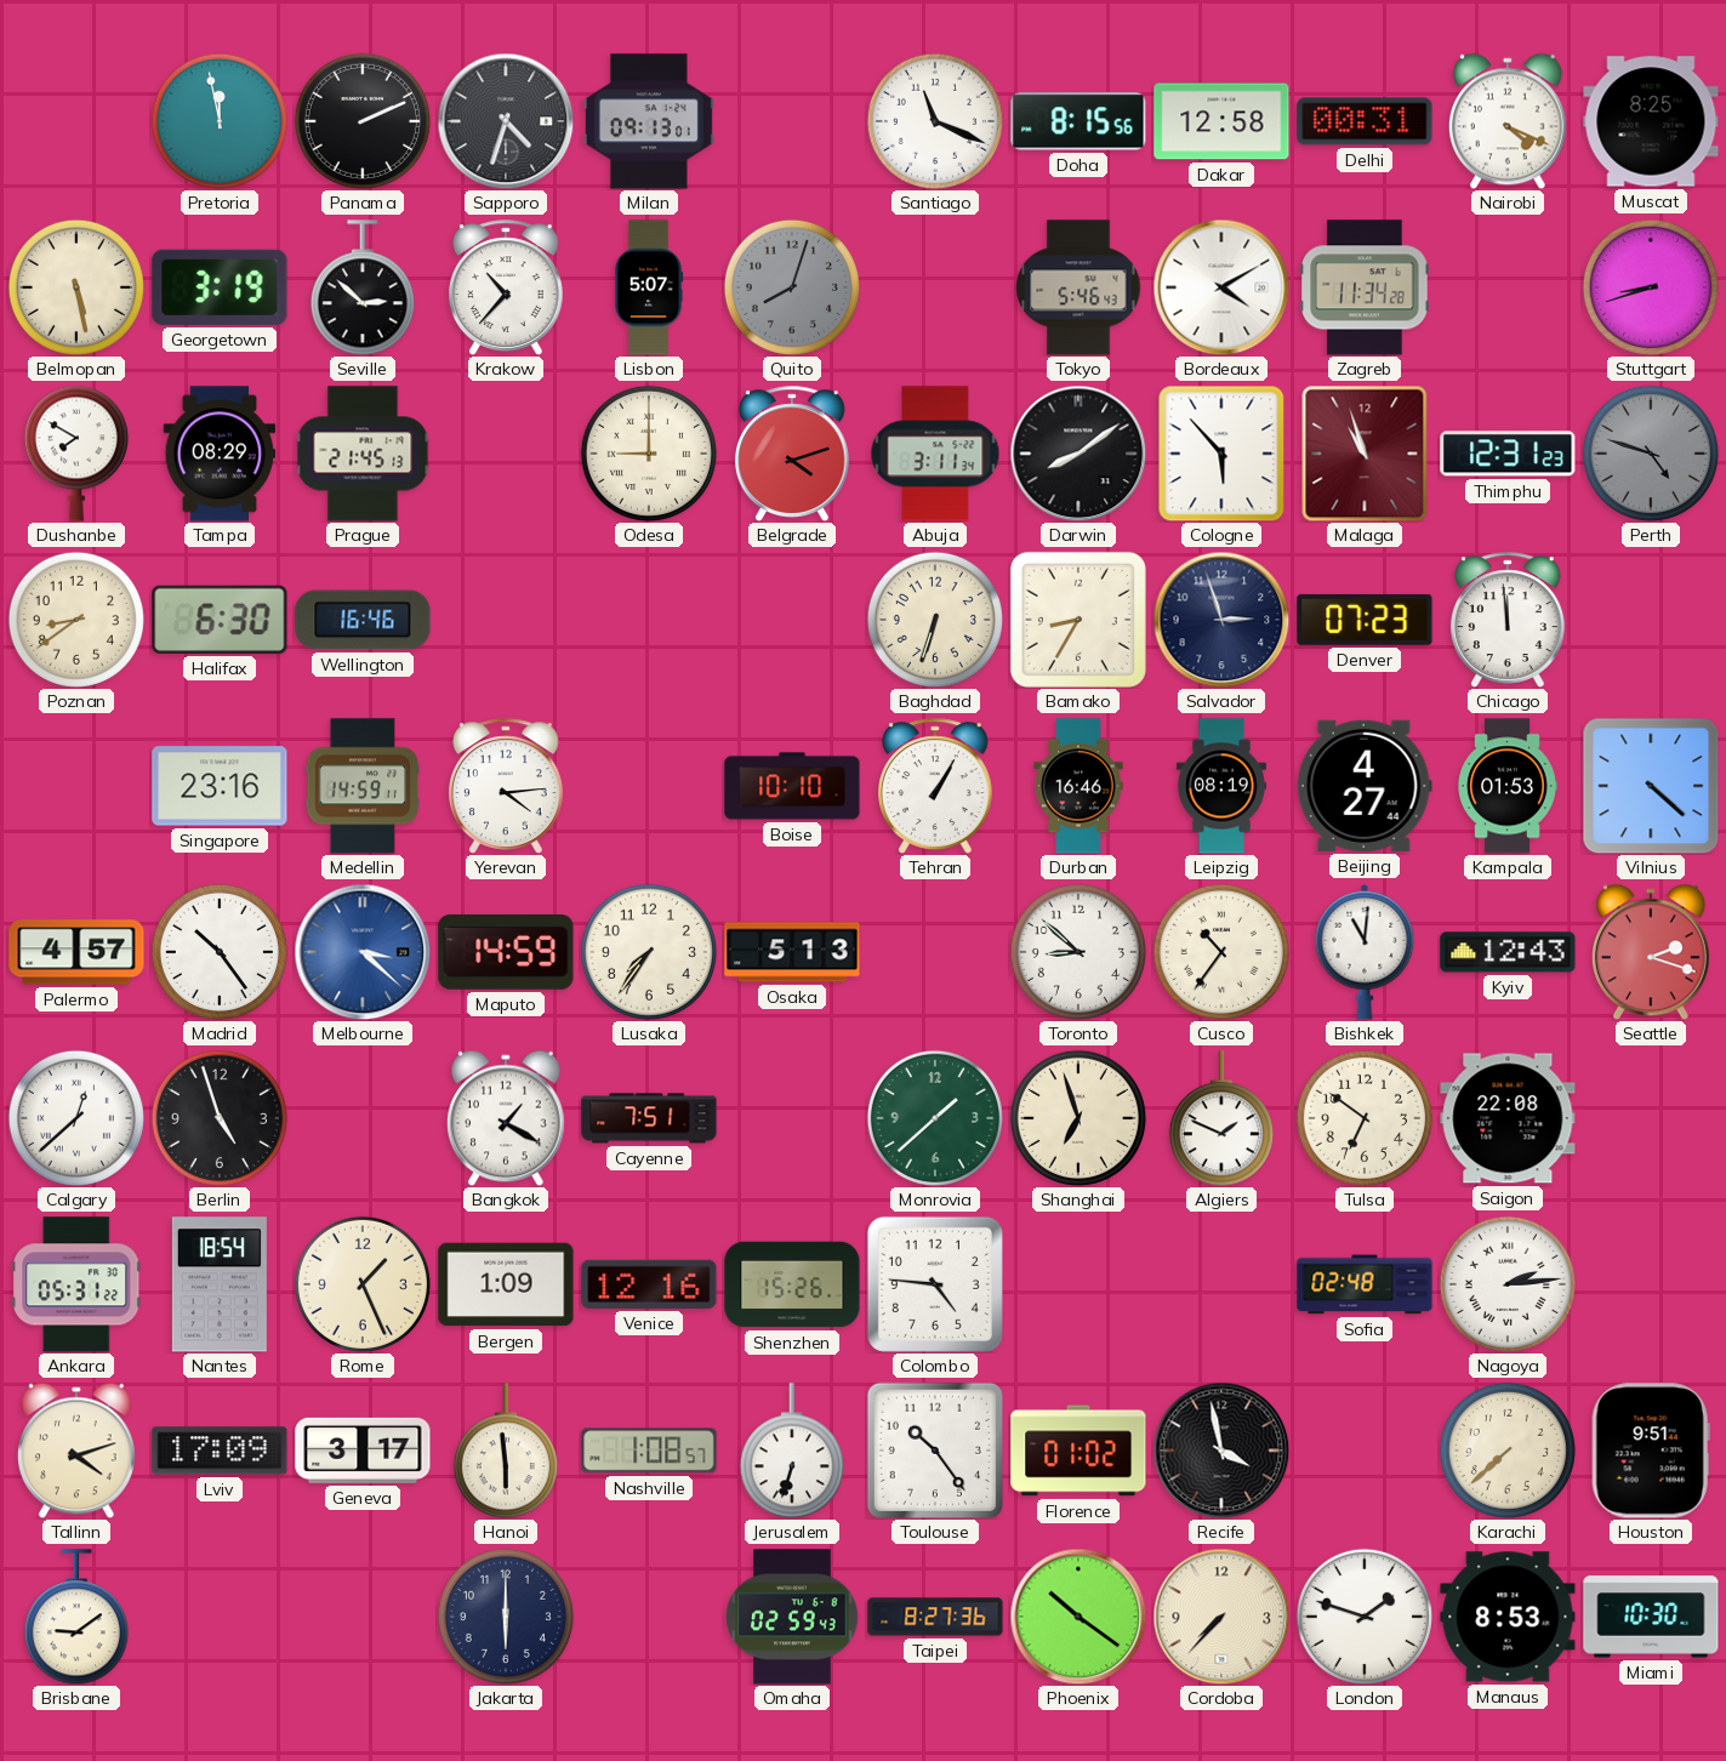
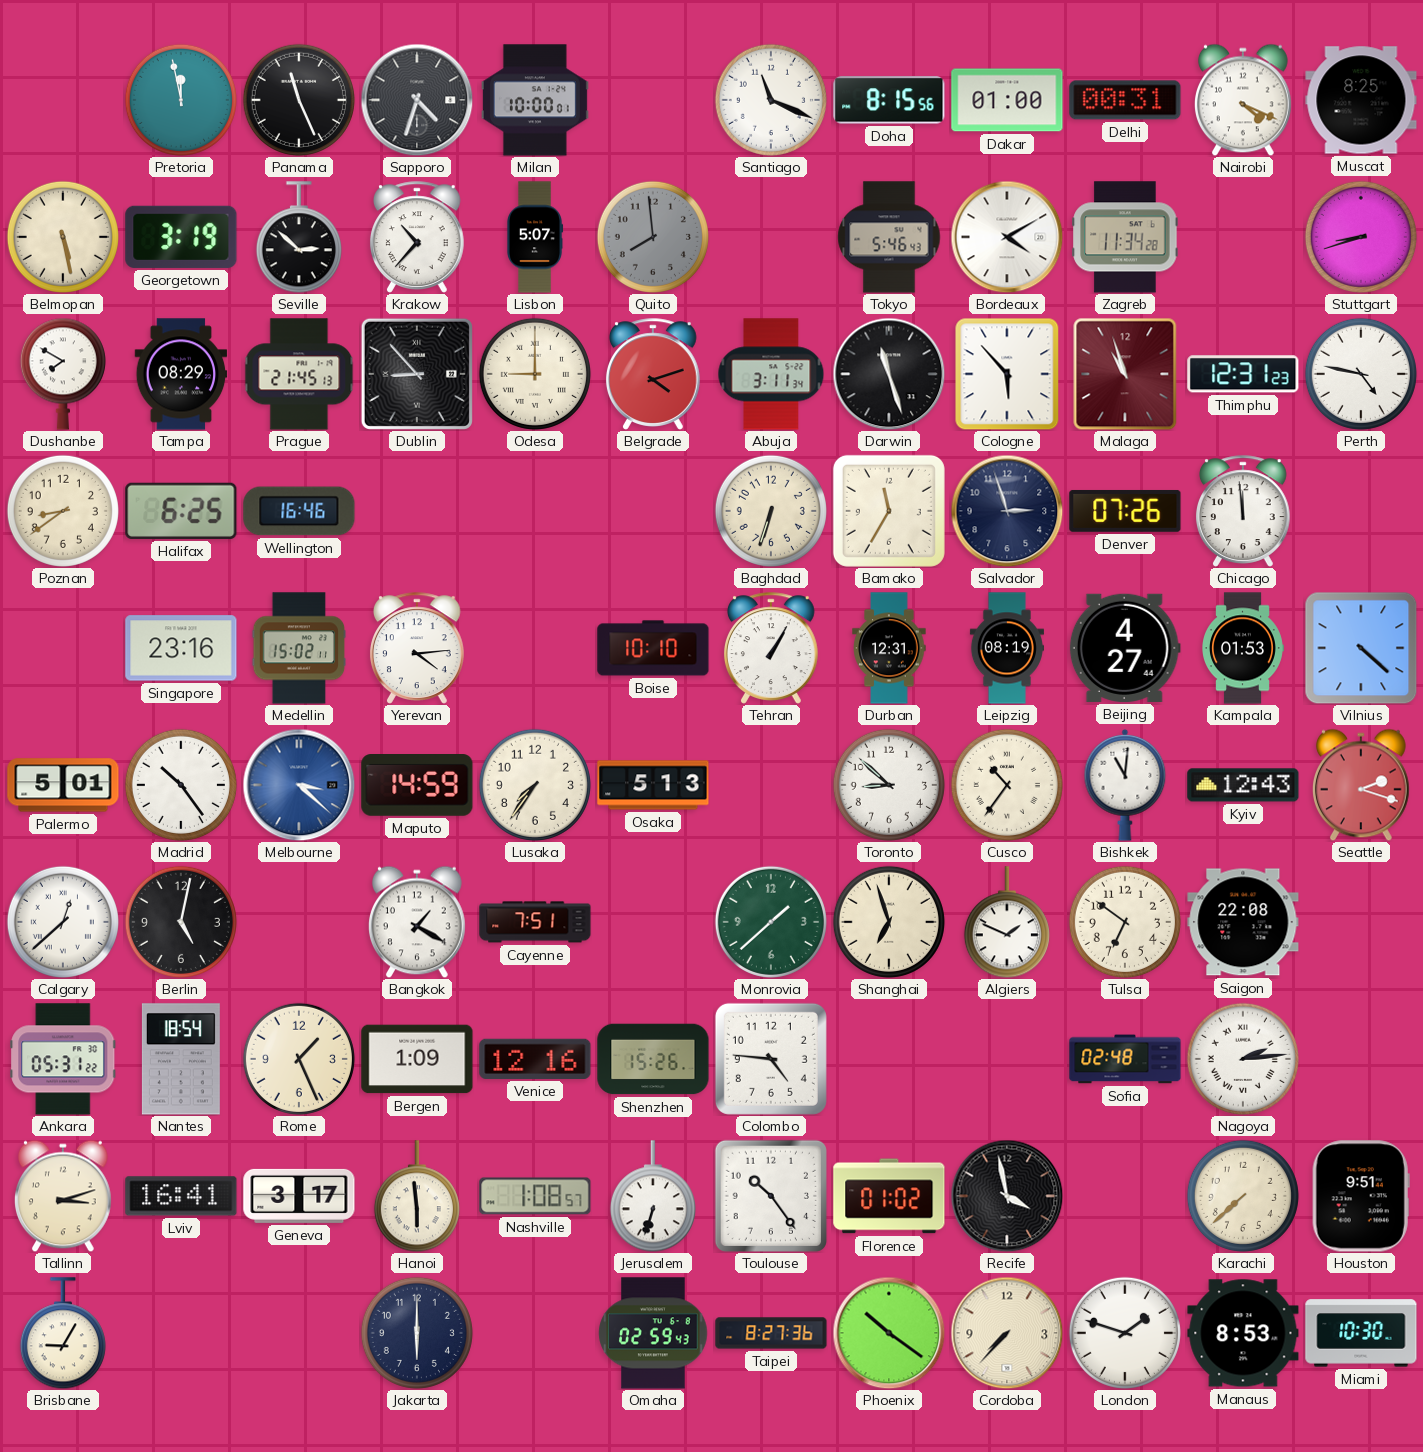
Panama: 2:11 -> 11:26 (299, 100)
Milan: 09:13 -> 10:00 (535, 100)
Dakar: 12:58 -> 01:00 (1007, 100)
Quito: 8:03 -> 7:59 (653, 237)
Dublin: none -> 8:53 (417, 374)
Darwin: 8:09 -> 11:27 (889, 374)
Perth: 4:48 -> 4:47 (1361, 374)
Perth dial: grey -> white (1361, 374)
Halifax: 6:30 -> 6:25 (181, 511)
Bamako: 8:35 -> 11:35 (889, 511)
Denver: 07:23 -> 07:26 (1125, 511)
Medellin: 14:59 -> 15:02 (299, 648)
Durban: 16:46 -> 12:31 (889, 648)
Palermo: 4:57 -> 5:01 (63, 785)
Berlin: 4:57 -> 5:02 (181, 922)
Tallinn: 4:12 -> 3:12 (63, 1196)
Lviv: 17:09 -> 16:41 (181, 1196)
Brisbane: 9:09 -> 9:05 (63, 1333)
